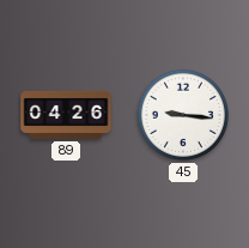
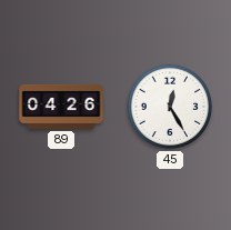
45: 9:16 -> 12:25 (170, 107)
